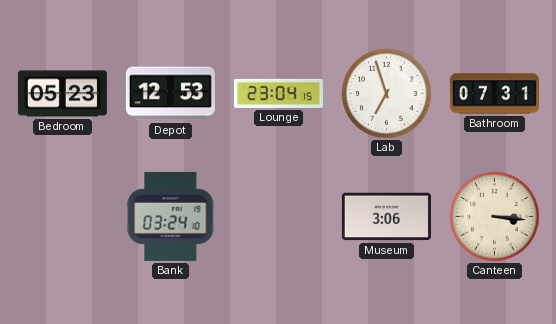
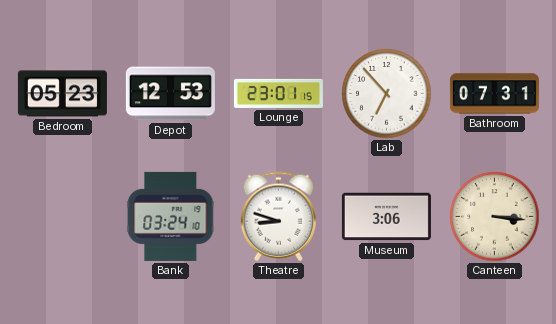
Lounge: 23:04 -> 23:01 (278, 93)
Lab: 6:57 -> 6:53 (387, 94)
Theatre: none -> 8:48 (278, 217)
